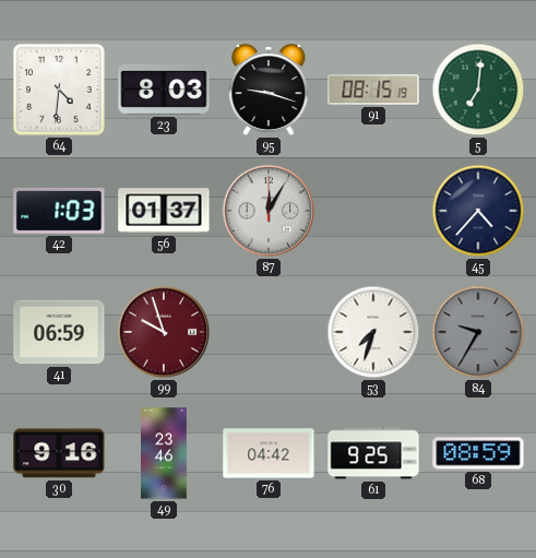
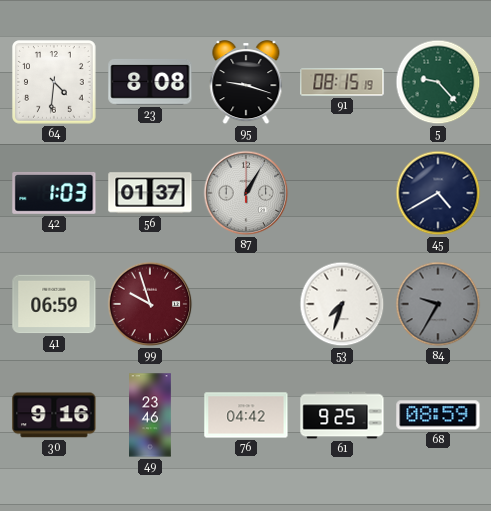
23: 8:03 -> 8:08 (150, 82)
5: 7:01 -> 9:23 (438, 82)
87: 12:05 -> 1:05 (246, 193)
45: 4:37 -> 4:40 (438, 193)
